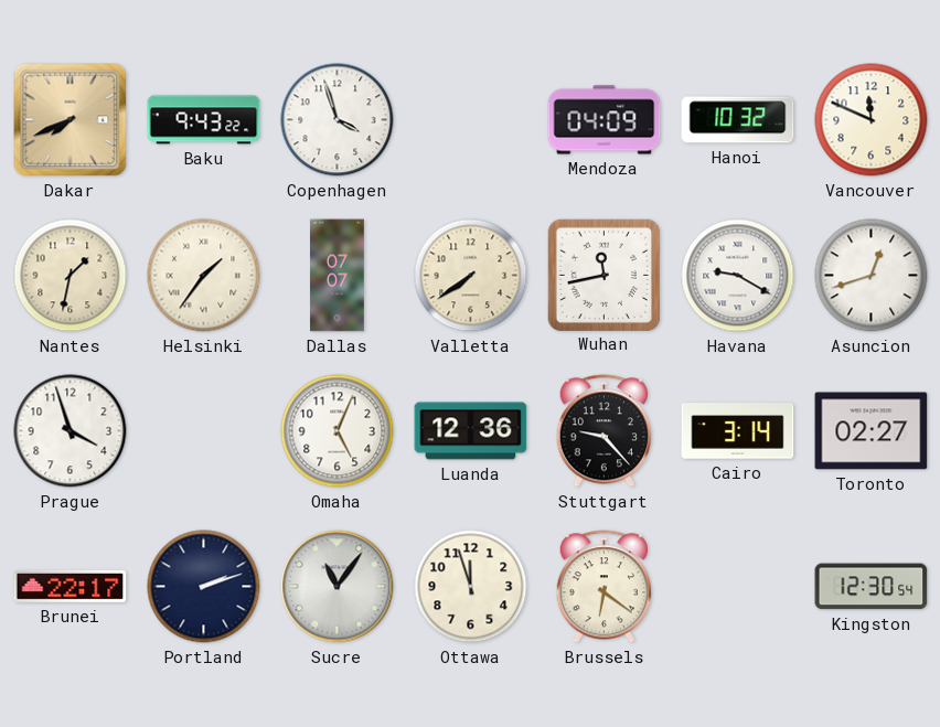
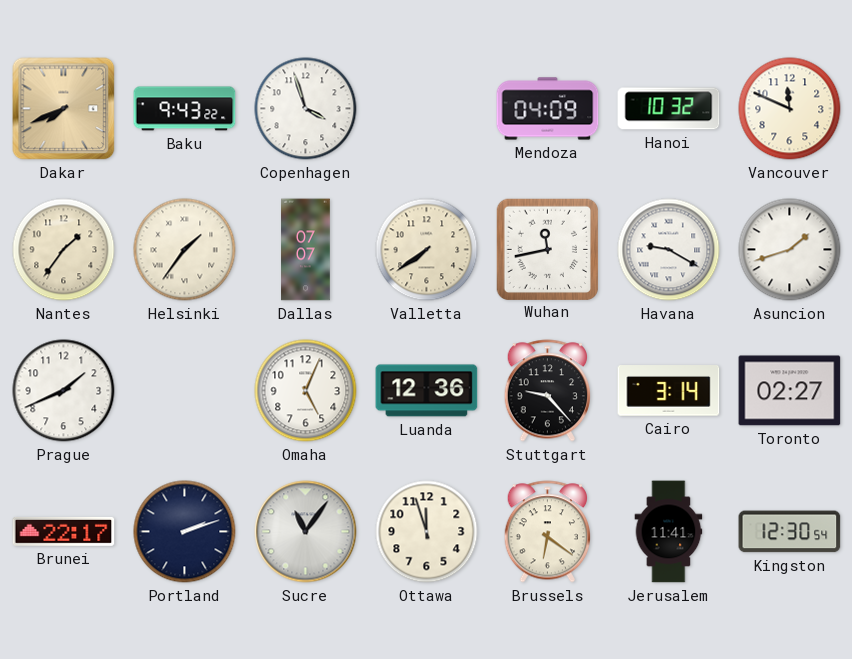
Nantes: 1:32 -> 1:36 (64, 250)
Asuncion: 12:42 -> 1:42 (790, 250)
Prague: 3:57 -> 1:41 (64, 391)
Jerusalem: none -> 11:41 (669, 532)
